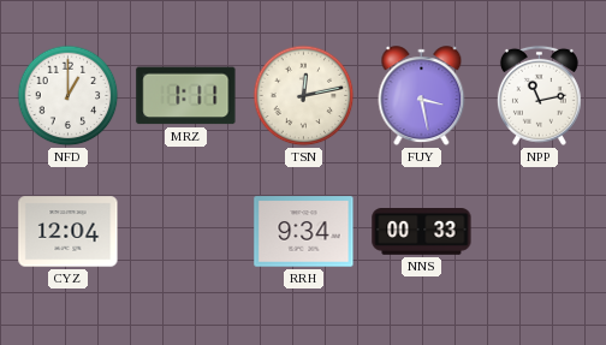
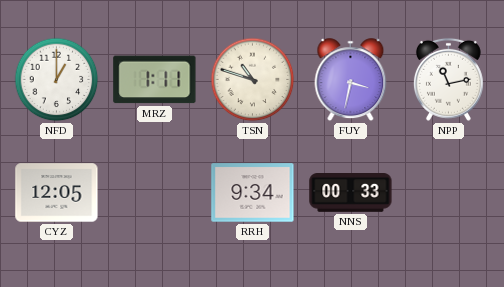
TSN: 12:13 -> 10:48 (253, 80)
FUY: 3:28 -> 3:32 (351, 80)
CYZ: 12:04 -> 12:05 (57, 193)
